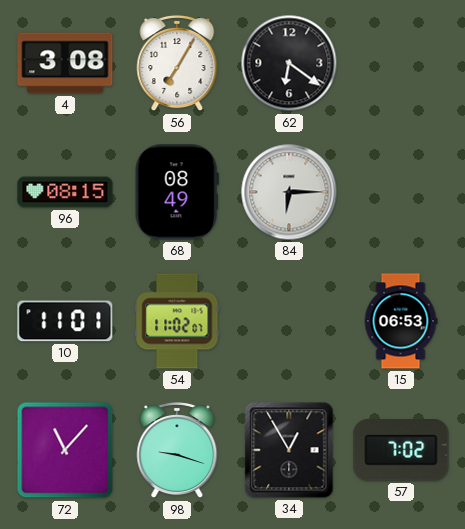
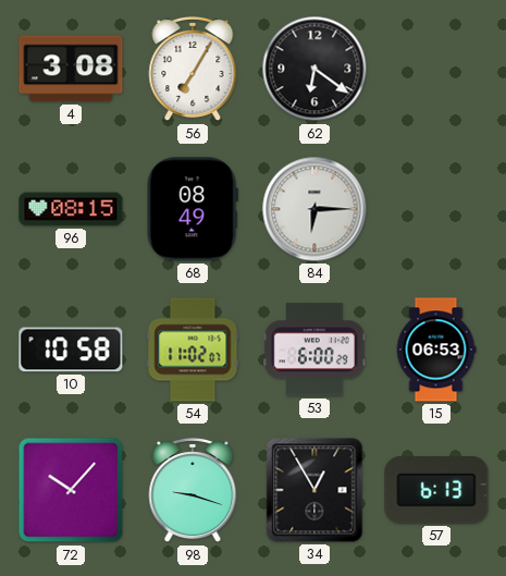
10: 11:01 -> 10:58 (71, 350)
53: none -> 6:00 (314, 350)
72: 11:07 -> 10:07 (71, 490)
57: 7:02 -> 6:13 (436, 490)
